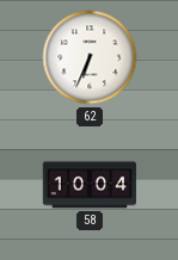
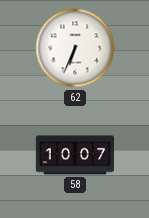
58: 10:04 -> 10:07 (75, 155)
